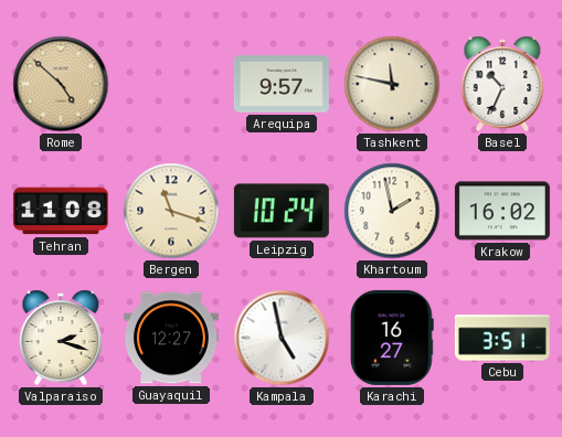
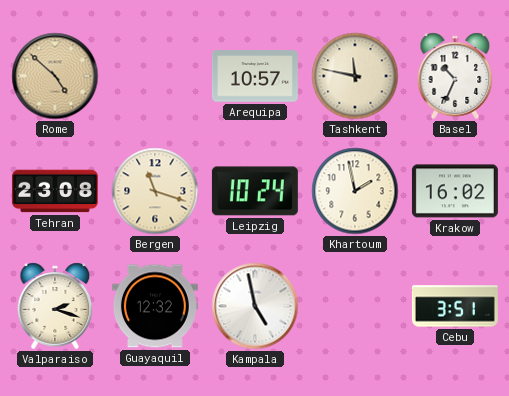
Arequipa: 9:57 -> 10:57 (255, 76)
Tehran: 11:08 -> 23:08 (55, 191)
Guayaquil: 12:27 -> 12:32 (155, 306)
Karachi: 16:27 -> none (393, 338)
